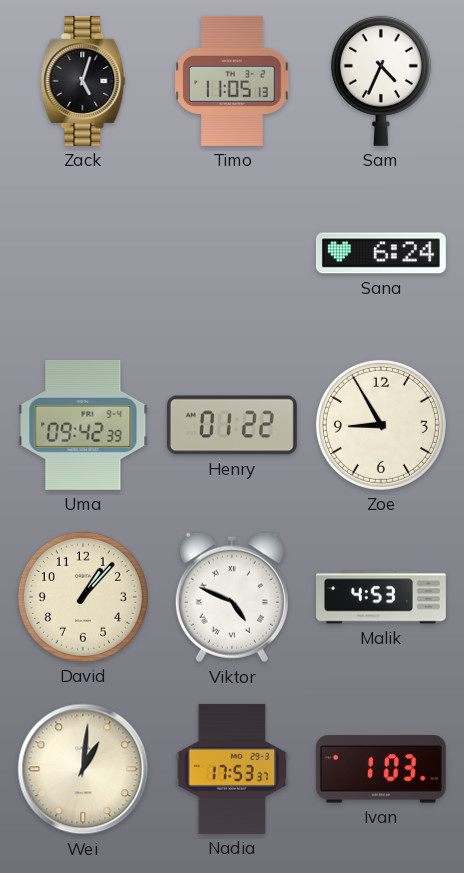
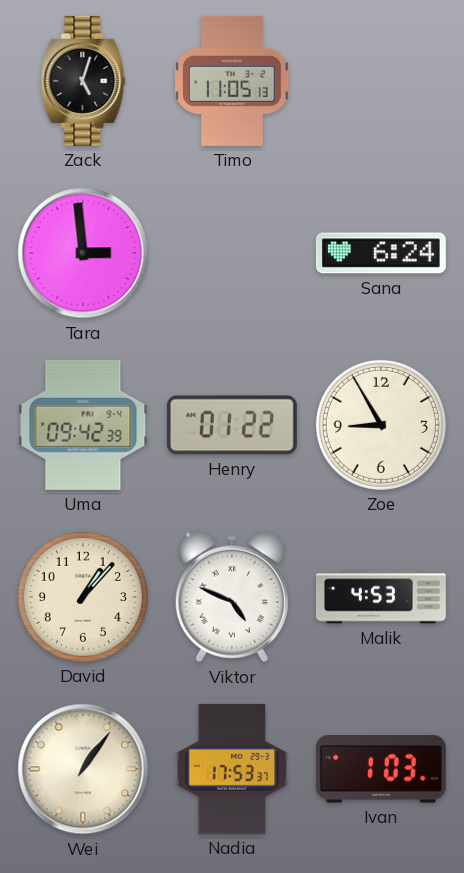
Sam: 4:34 -> none (381, 81)
Tara: none -> 2:59 (83, 253)
Wei: 1:01 -> 1:06 (83, 769)
